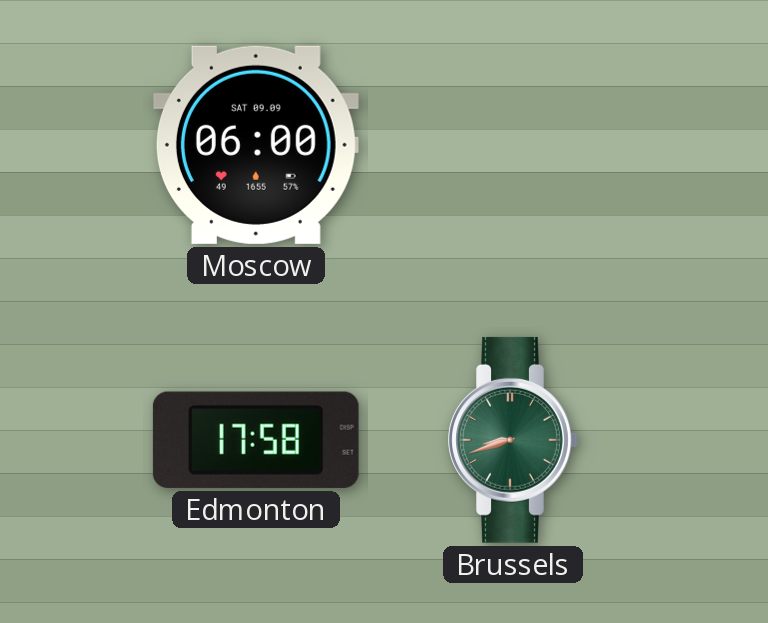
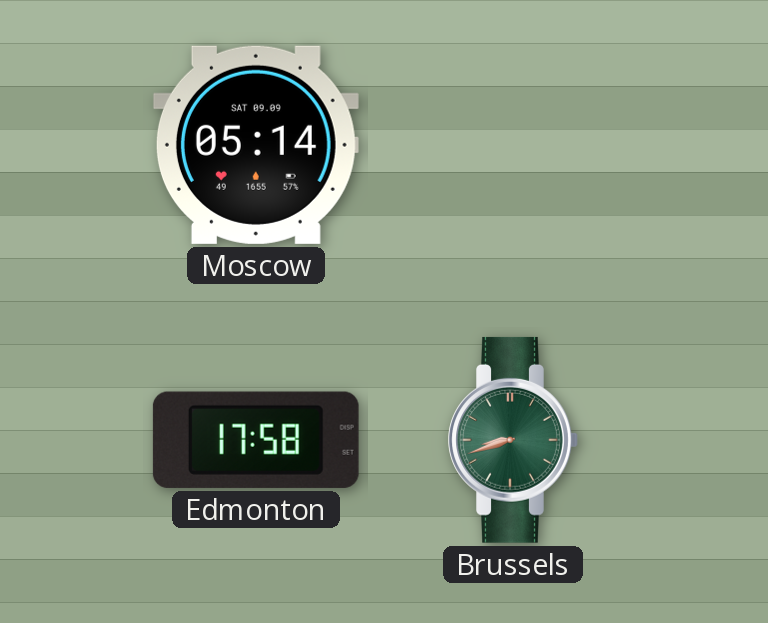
Moscow: 06:00 -> 05:14 (256, 145)
